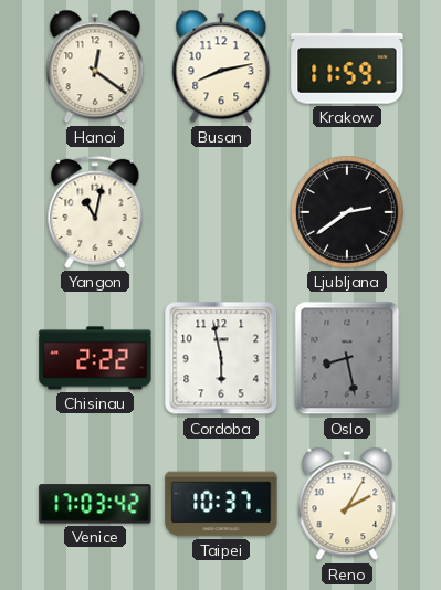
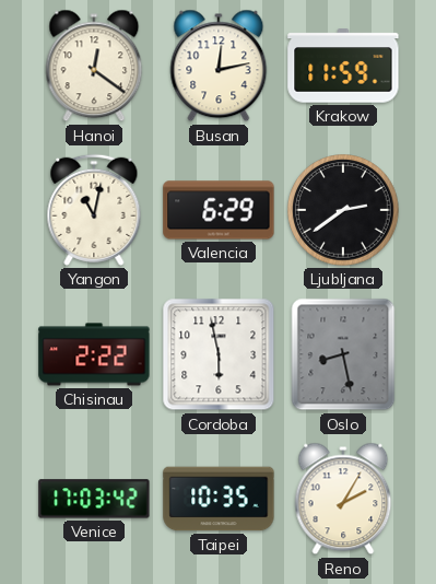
Busan: 8:13 -> 12:13 (219, 66)
Valencia: none -> 6:29 (219, 210)
Taipei: 10:37 -> 10:35 (219, 499)
